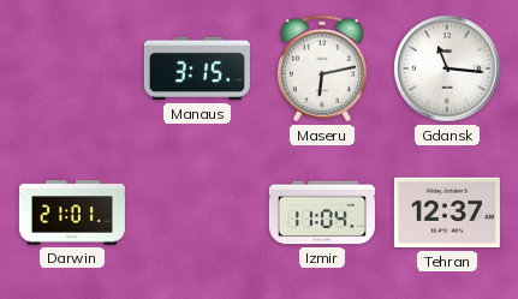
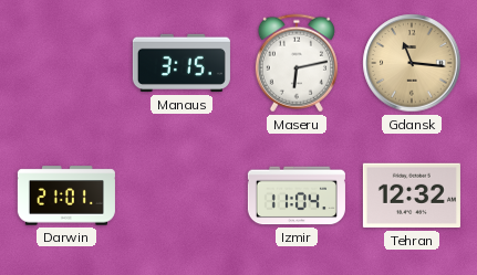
Gdansk dial: white -> champagne (412, 63)
Tehran: 12:37 -> 12:32 (412, 195)
